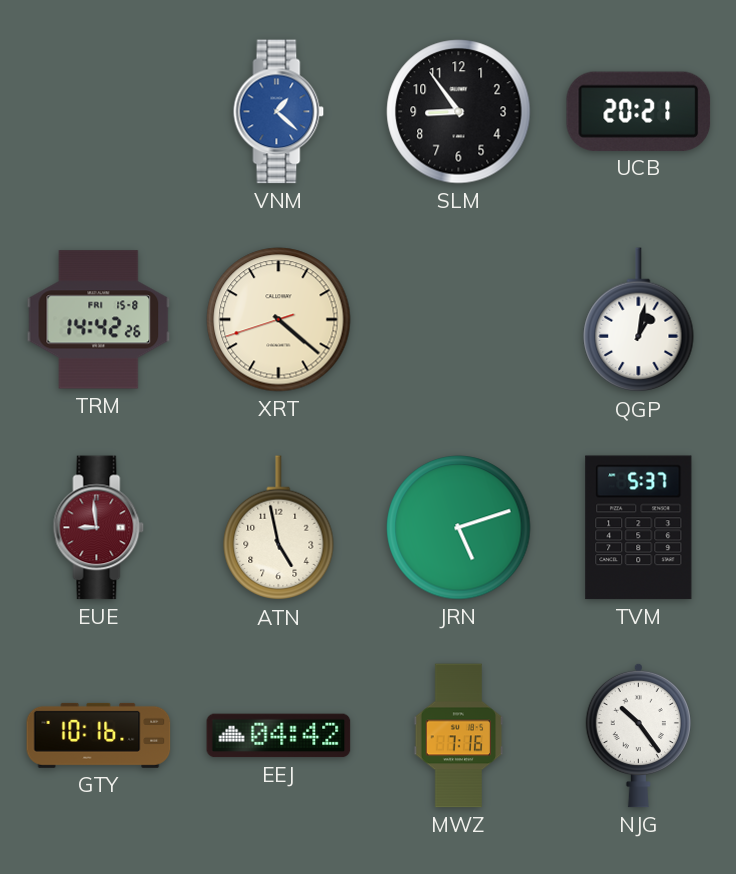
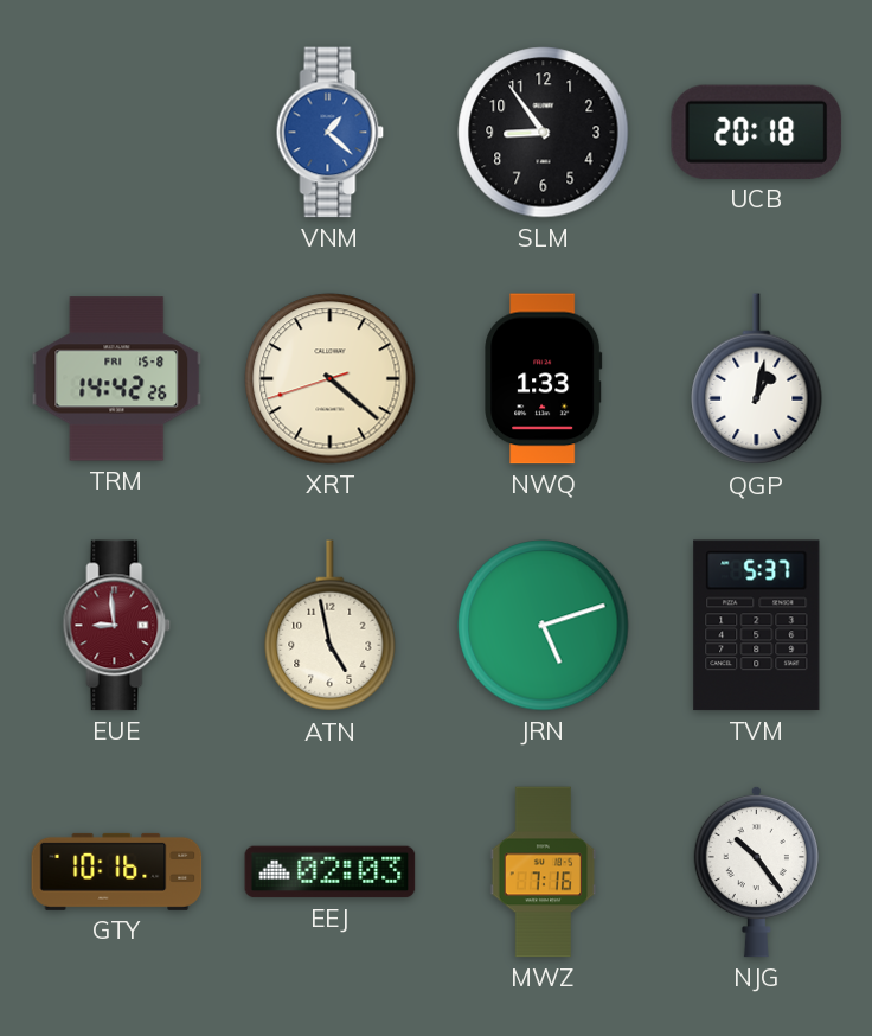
UCB: 20:21 -> 20:18 (757, 132)
NWQ: none -> 1:33 (544, 379)
EEJ: 04:42 -> 02:03 (331, 872)
